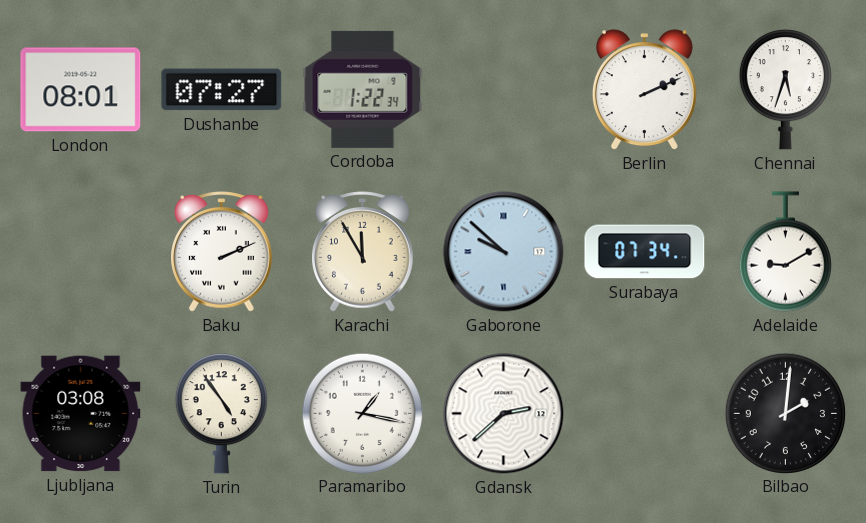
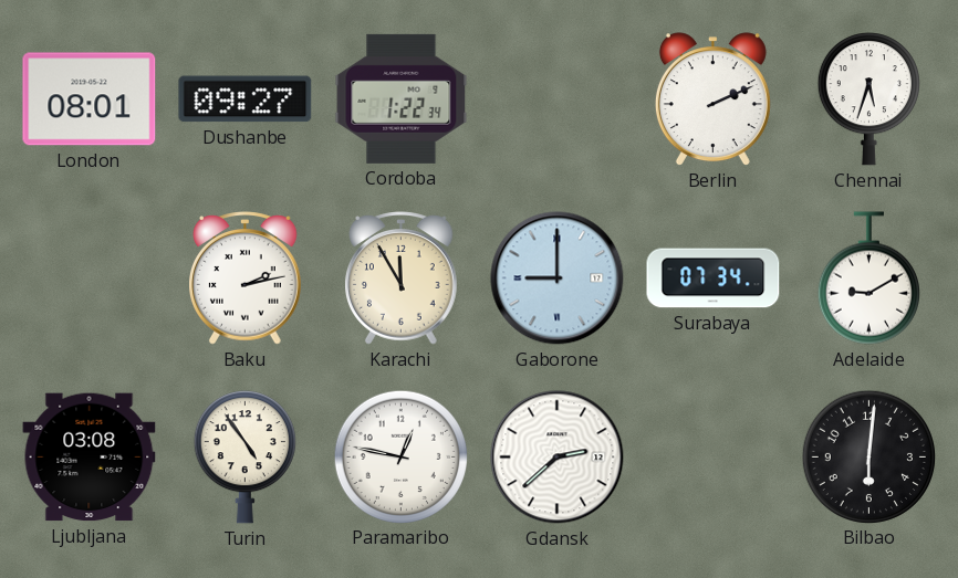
Dushanbe: 07:27 -> 09:27 (246, 99)
Baku: 2:11 -> 2:13 (246, 279)
Gaborone: 9:52 -> 9:00 (558, 279)
Paramaribo: 1:17 -> 12:47 (400, 456)
Bilbao: 2:01 -> 6:01 (868, 456)
